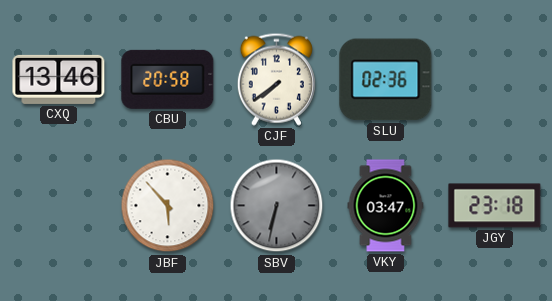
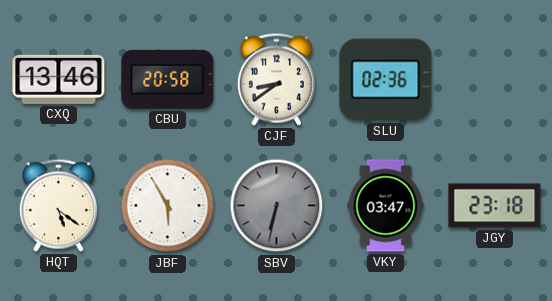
CJF: 7:39 -> 8:39 (276, 79)
HQT: none -> 5:21 (58, 205)
JBF: 5:53 -> 5:55 (168, 206)
